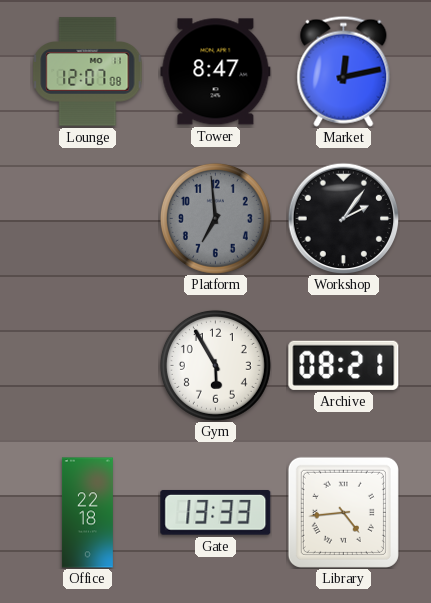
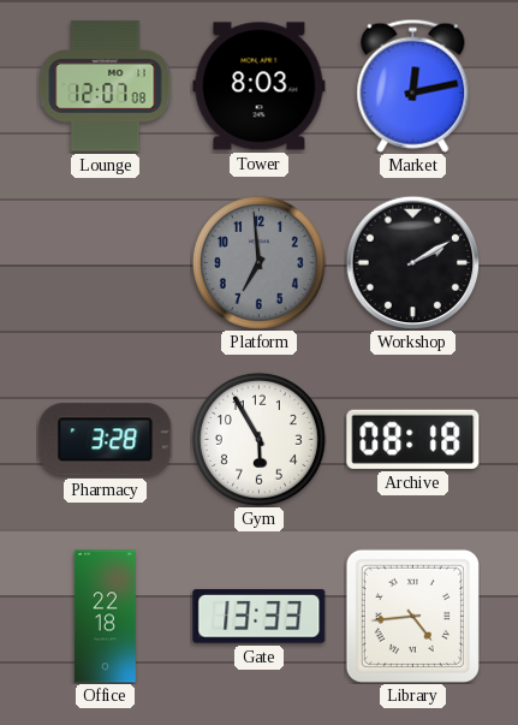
Tower: 8:47 -> 8:03 (260, 87)
Workshop: 2:06 -> 2:10 (412, 262)
Pharmacy: none -> 3:28 (106, 440)
Archive: 08:21 -> 08:18 (413, 439)
